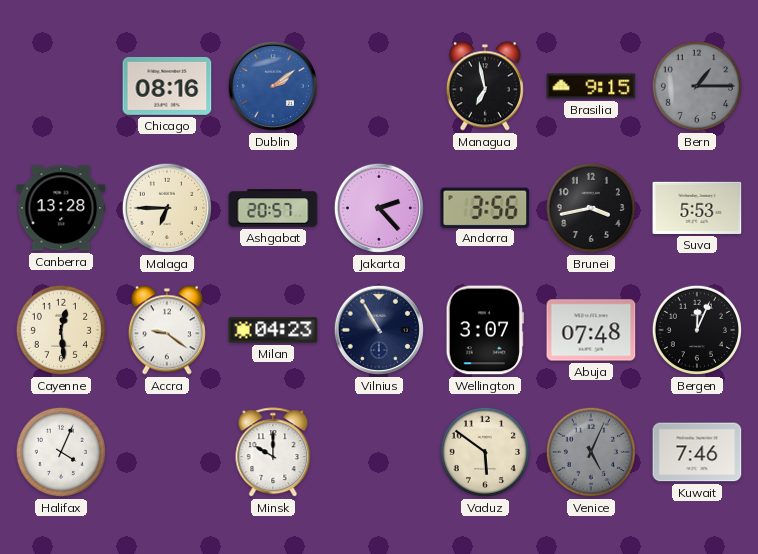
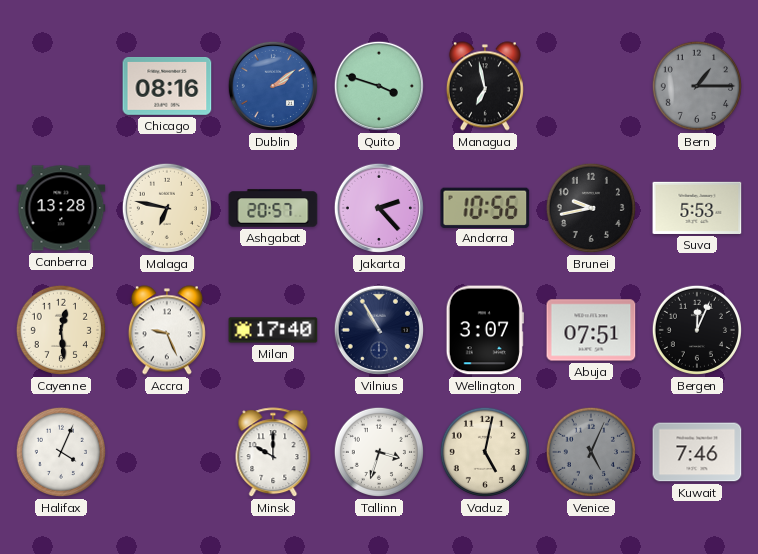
Quito: none -> 3:48 (379, 86)
Brasilia: 9:15 -> none (591, 86)
Malaga: 6:45 -> 6:47 (167, 208)
Andorra: 3:56 -> 10:56 (485, 207)
Brunei: 3:43 -> 9:43 (591, 208)
Accra: 9:21 -> 9:26 (167, 330)
Milan: 04:23 -> 17:40 (273, 330)
Abuja: 07:48 -> 07:51 (591, 330)
Tallinn: none -> 3:33 (379, 452)
Vaduz: 5:51 -> 5:02 (485, 452)
